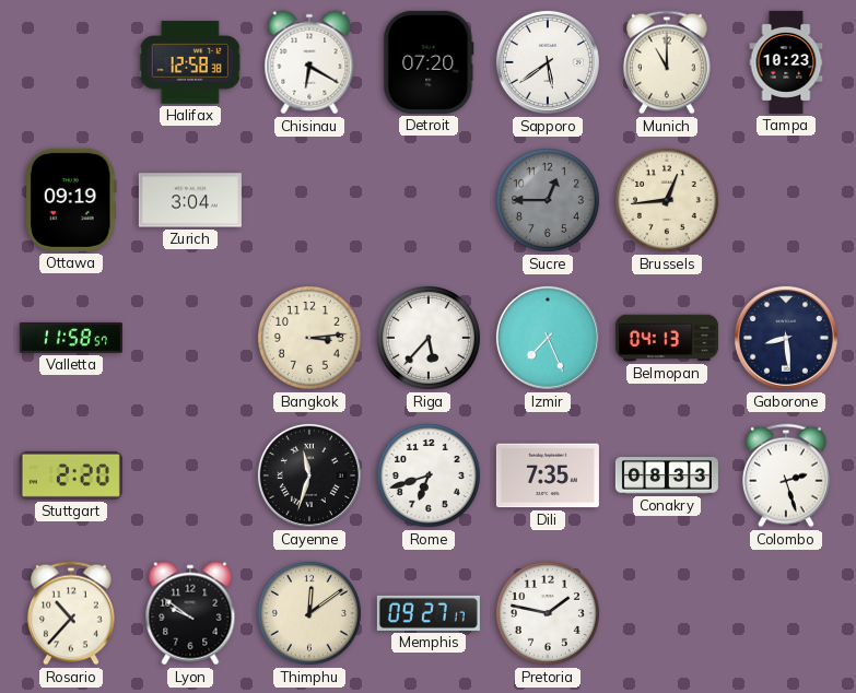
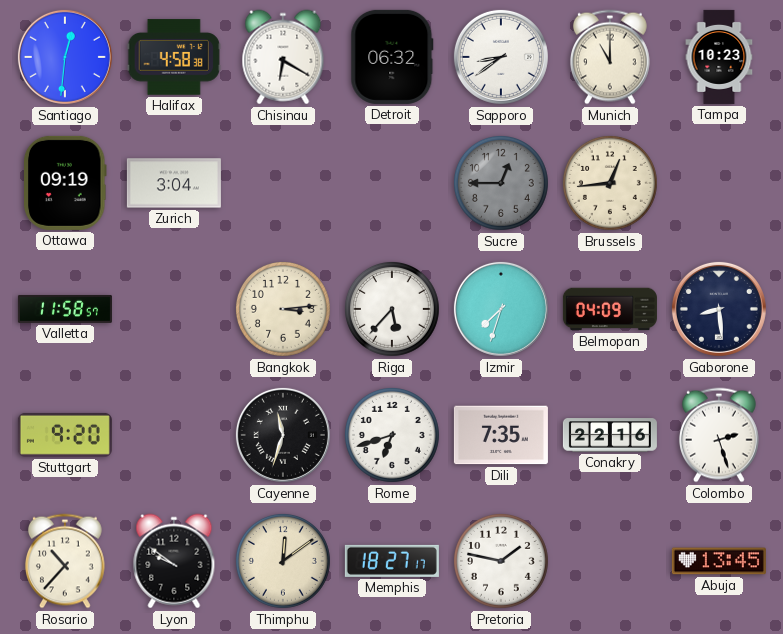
Santiago: none -> 12:31 (65, 57)
Halifax: 12:58 -> 4:58 (174, 57)
Detroit: 07:20 -> 06:32 (392, 57)
Sapporo: 5:39 -> 8:39 (501, 57)
Izmir: 7:26 -> 7:33 (501, 309)
Belmopan: 04:13 -> 04:09 (610, 309)
Stuttgart: 2:20 -> 9:20 (65, 435)
Conakry: 08:33 -> 22:16 (610, 435)
Memphis: 09:27 -> 18:27 (392, 561)
Abuja: none -> 13:45 (719, 561)
